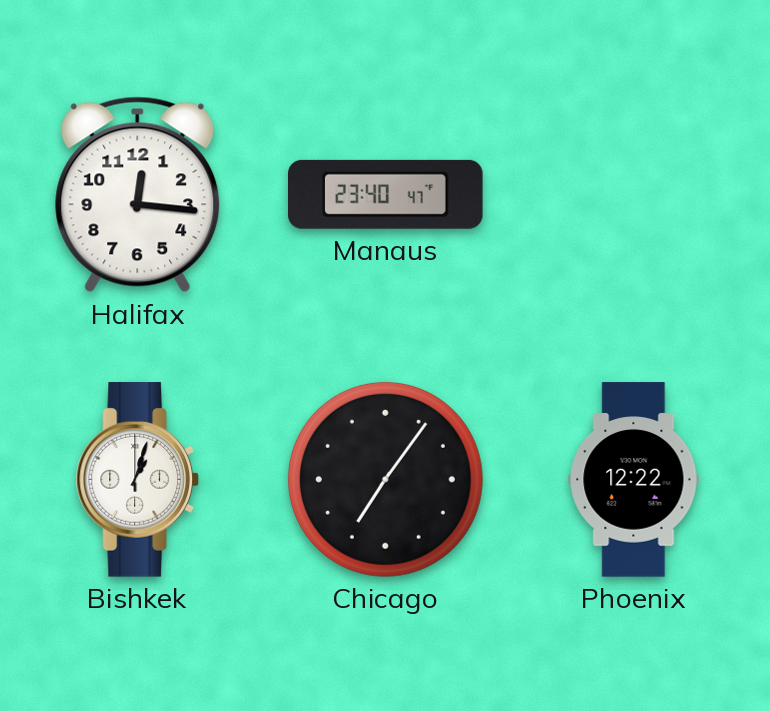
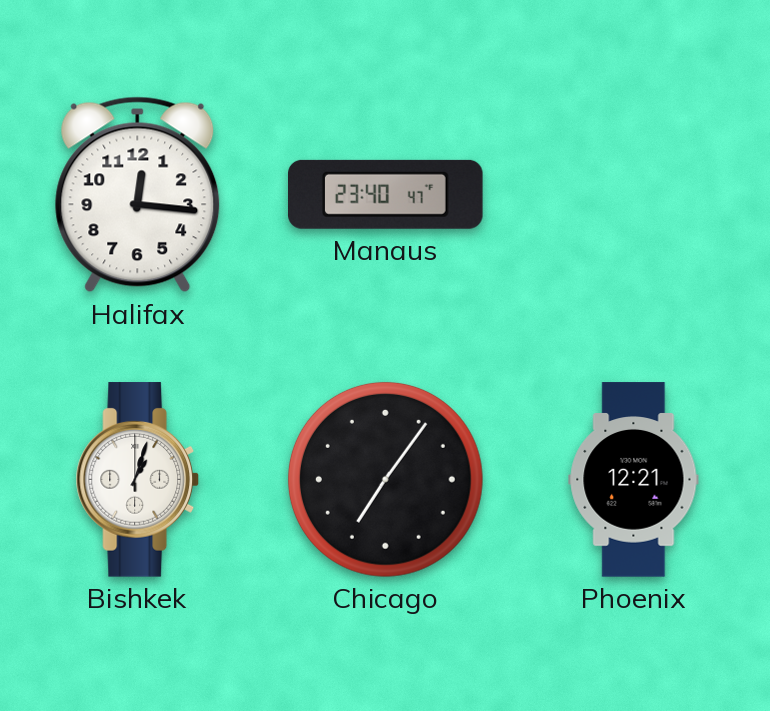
Phoenix: 12:22 -> 12:21 (634, 480)
